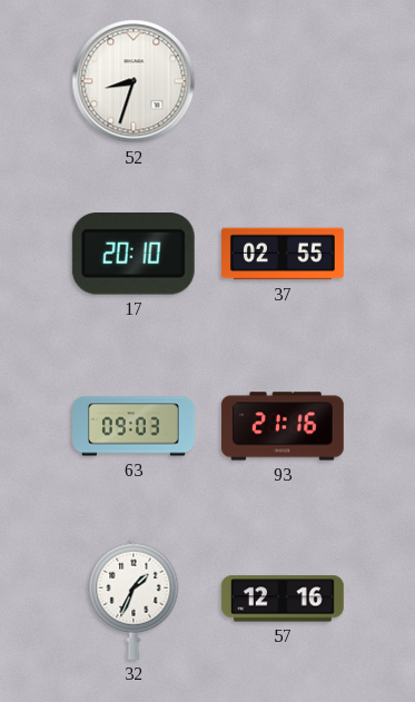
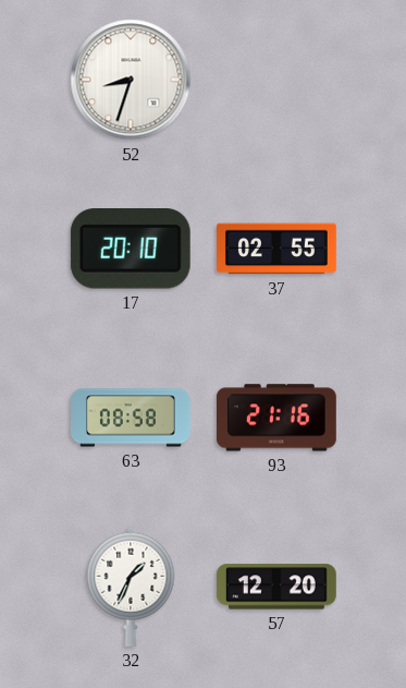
63: 09:03 -> 08:58 (132, 418)
57: 12:16 -> 12:20 (276, 587)
